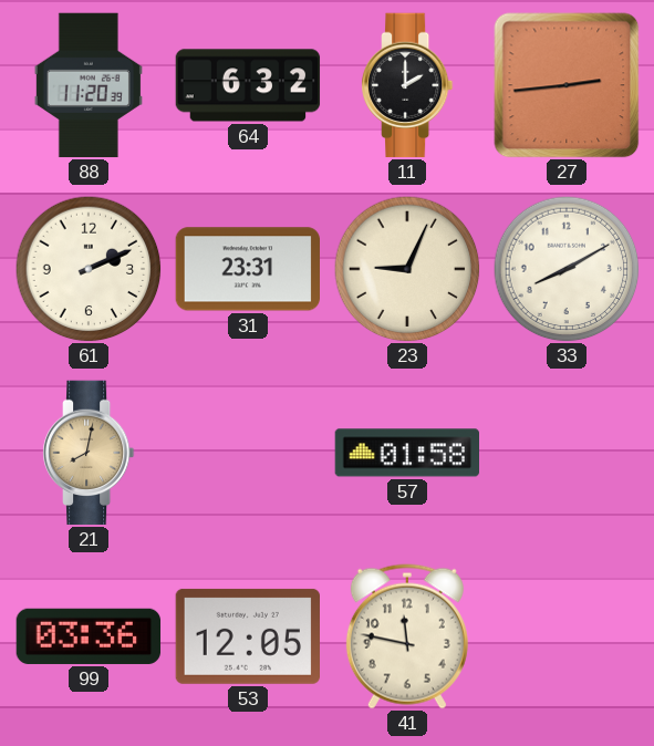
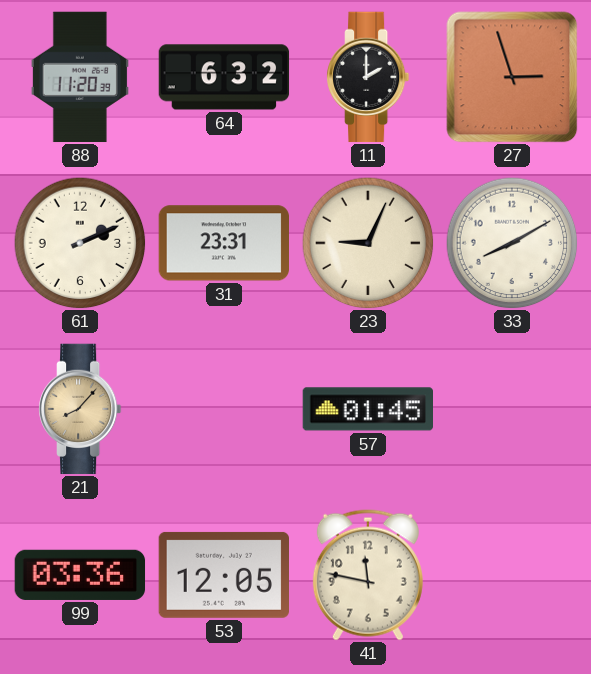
27: 2:44 -> 2:57 (512, 77)
21: 8:02 -> 8:07 (81, 409)
57: 01:58 -> 01:45 (367, 409)
